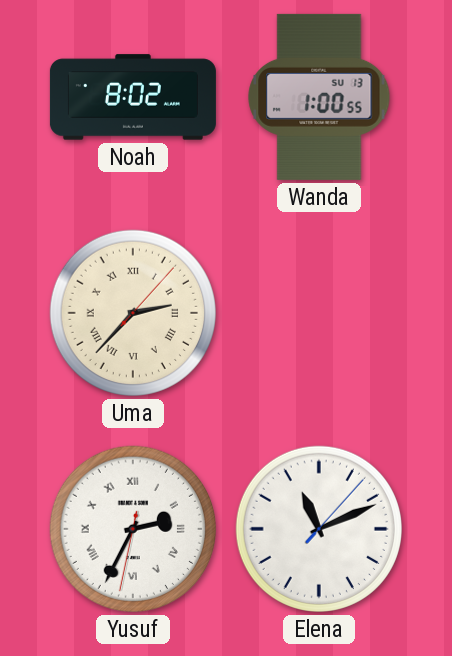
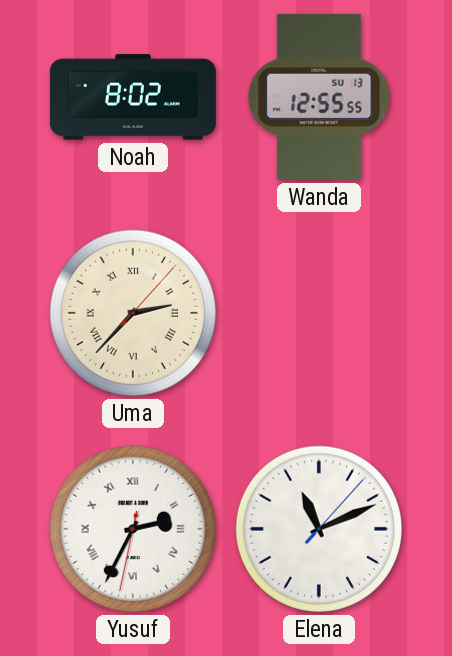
Wanda: 1:00 -> 12:55 (319, 97)
